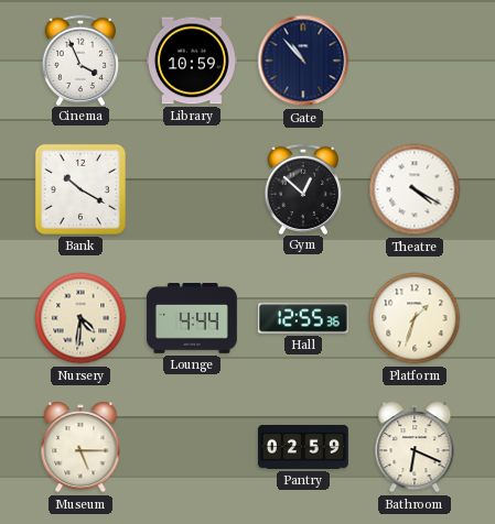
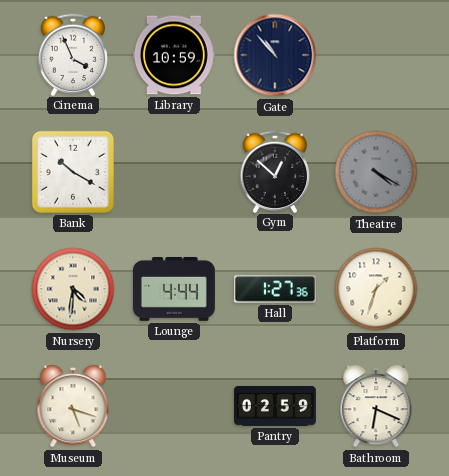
Theatre dial: white -> grey (376, 172)
Hall: 12:55 -> 1:27 (275, 289)
Museum: 5:15 -> 5:18 (73, 406)
